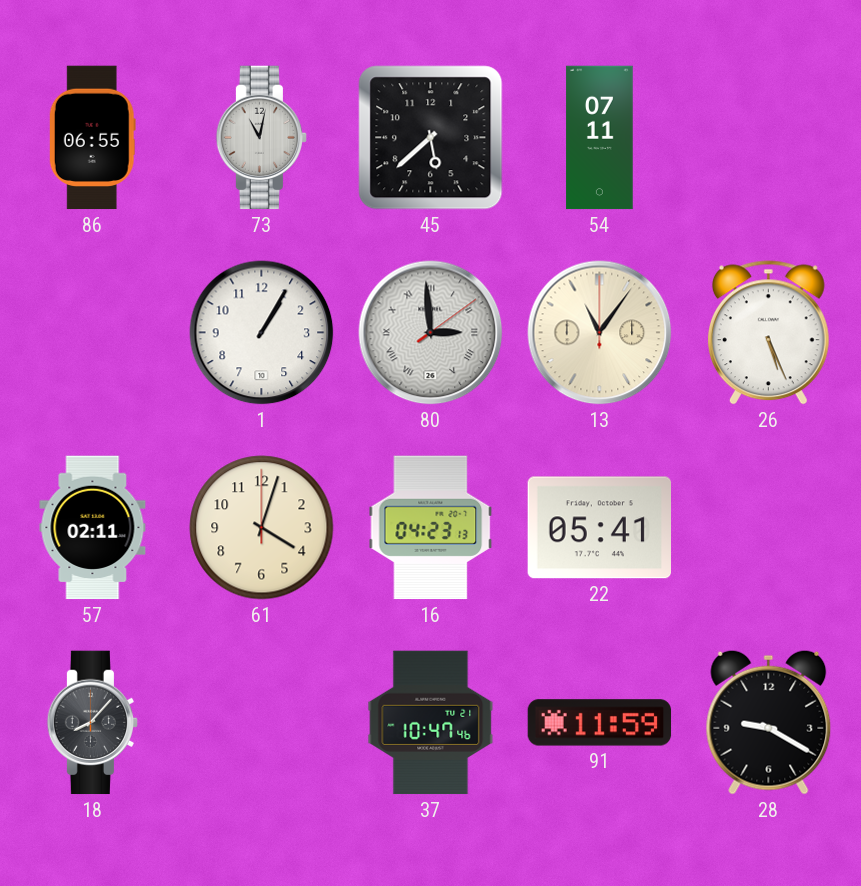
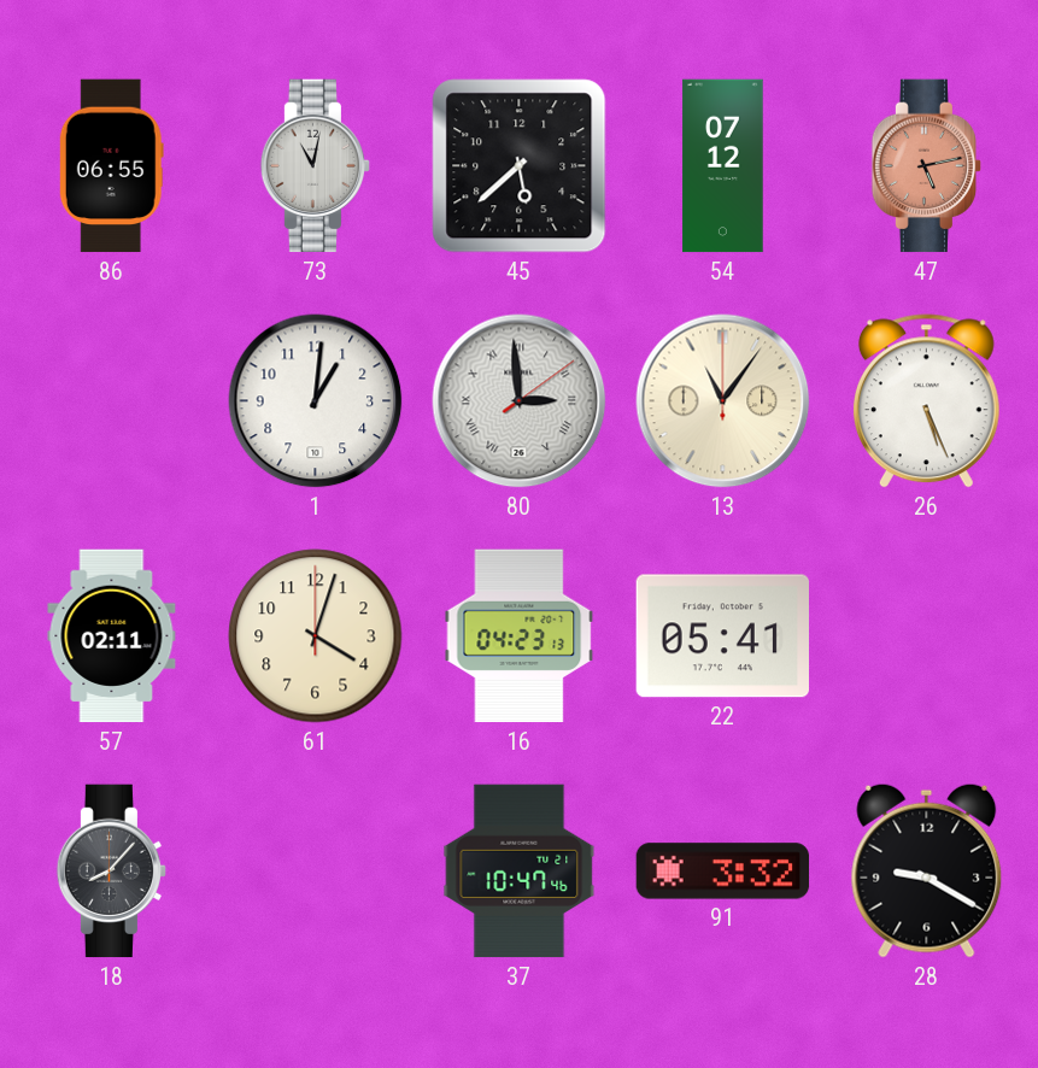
54: 07:11 -> 07:12 (723, 166)
47: none -> 5:13 (927, 166)
1: 1:05 -> 1:01 (316, 401)
91: 11:59 -> 3:32 (723, 872)
